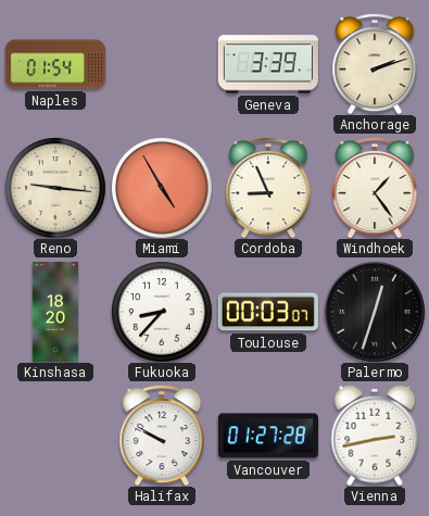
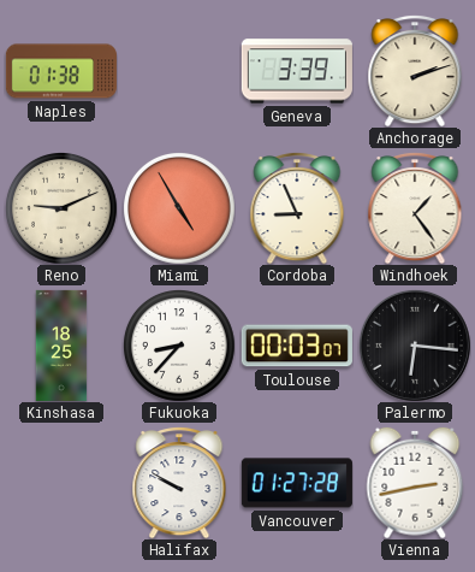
Naples: 01:54 -> 01:38 (61, 71)
Reno: 9:16 -> 9:11 (61, 208)
Kinshasa: 18:20 -> 18:25 (61, 346)
Palermo: 12:33 -> 6:16 (415, 346)
